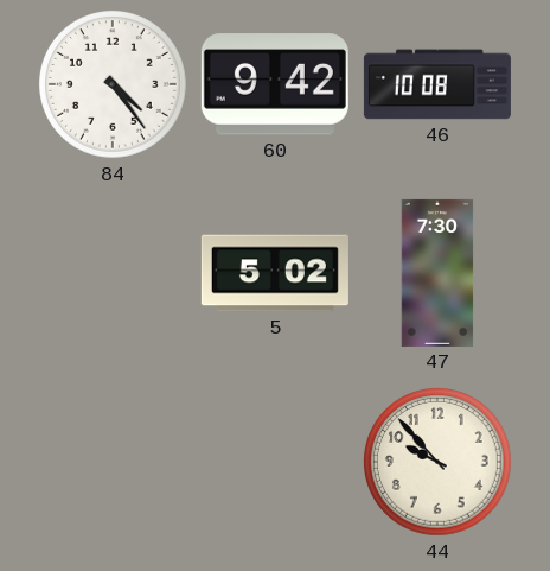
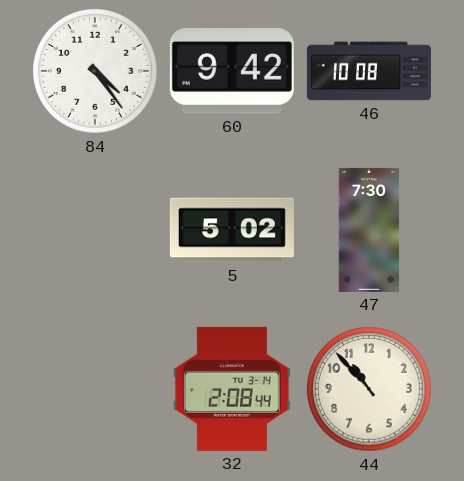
32: none -> 2:08 (232, 389)
44: 9:53 -> 10:53 (370, 390)
